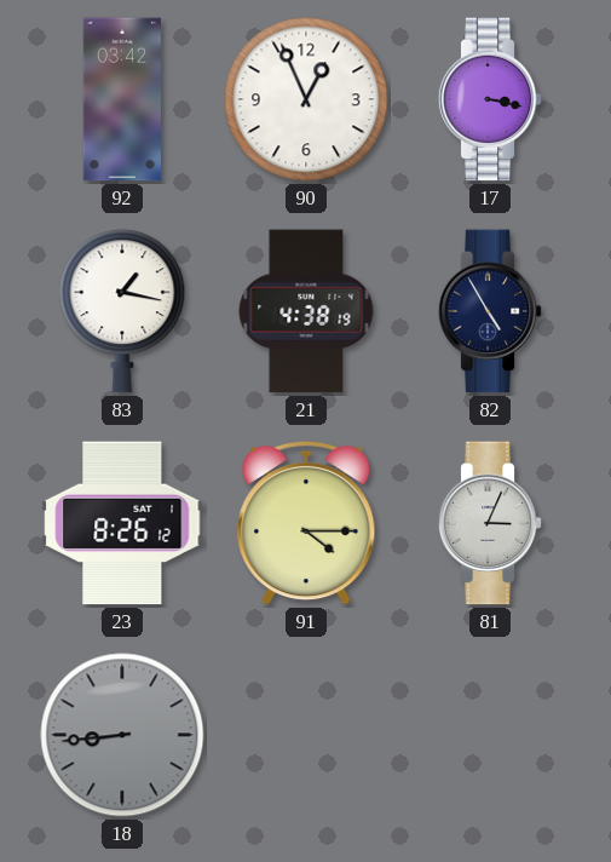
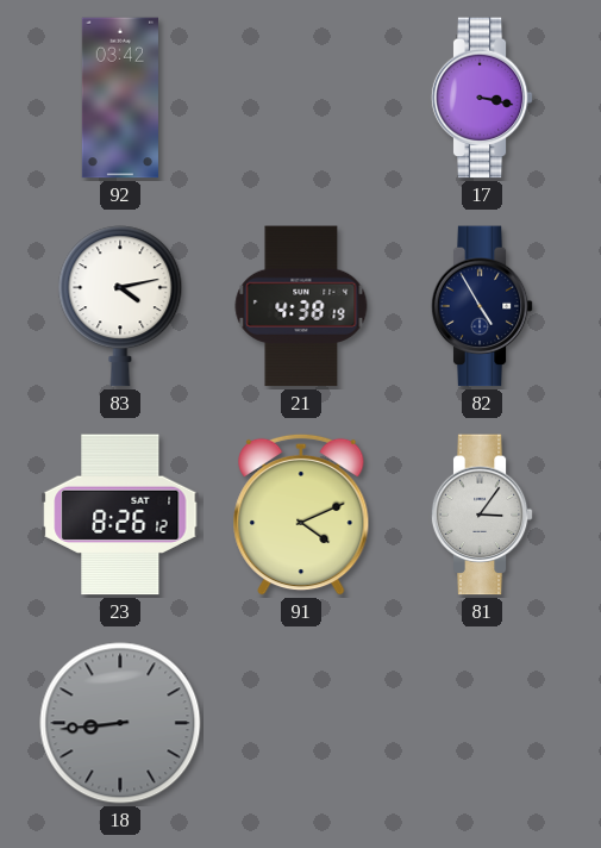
90: 12:56 -> none (306, 99)
83: 1:17 -> 4:13 (120, 306)
91: 4:15 -> 4:11 (301, 515)
81: 3:04 -> 3:06 (482, 515)
